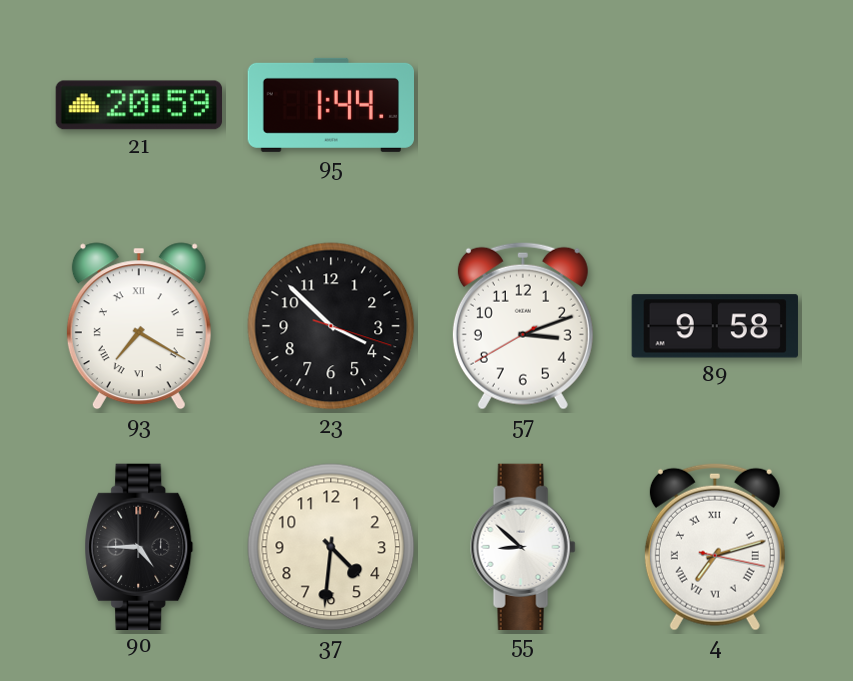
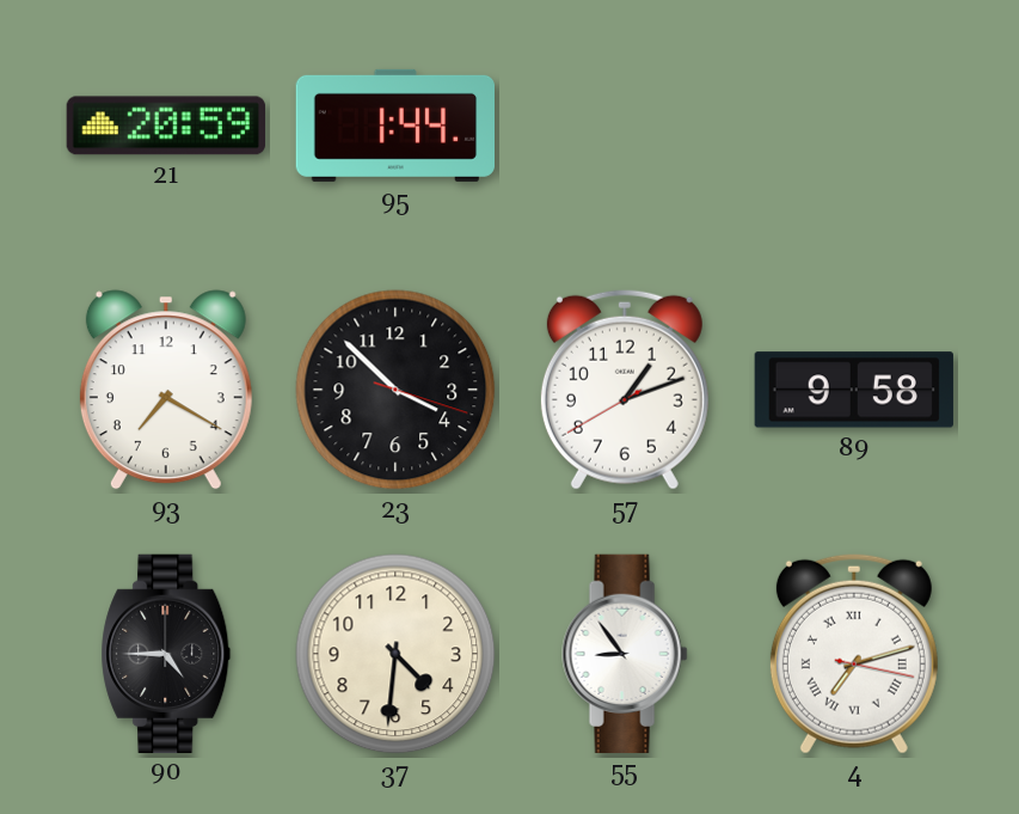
93 numerals: Roman -> Arabic (166, 390)
57: 3:11 -> 1:11 (625, 390)
55: 8:52 -> 8:54 (625, 653)
